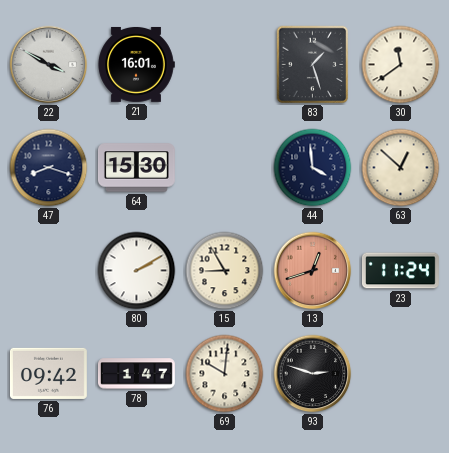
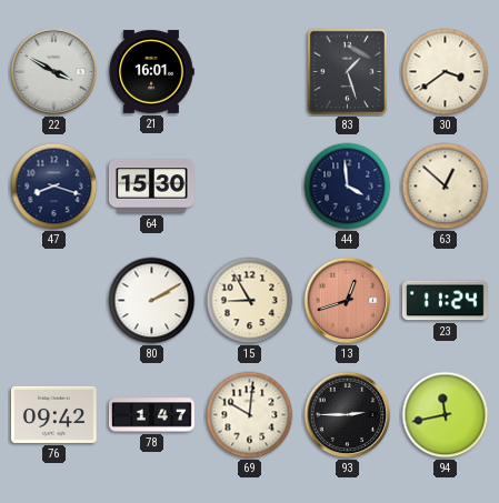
30: 11:39 -> 3:39 (446, 72)
93: 2:48 -> 2:45 (348, 415)
94: none -> 11:43 (446, 415)
